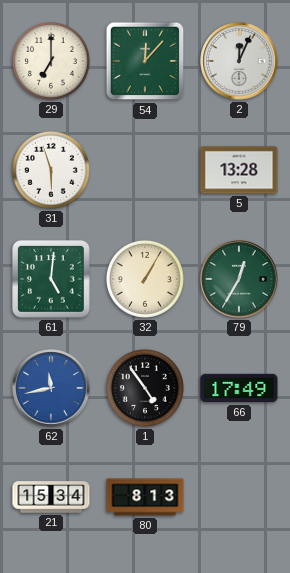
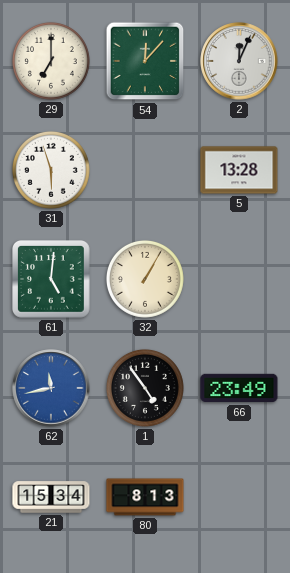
79: 12:35 -> none (239, 279)
66: 17:49 -> 23:49 (239, 388)
